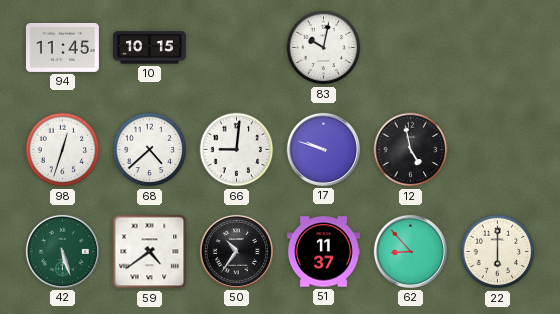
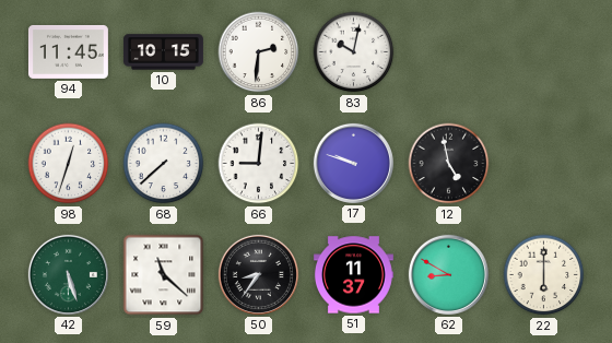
86: none -> 2:31 (259, 52)
68: 4:38 -> 7:38 (164, 164)
59: 4:39 -> 11:22 (164, 275)
50: 10:36 -> 8:36 (258, 274)
62: 8:53 -> 8:50 (448, 274)
